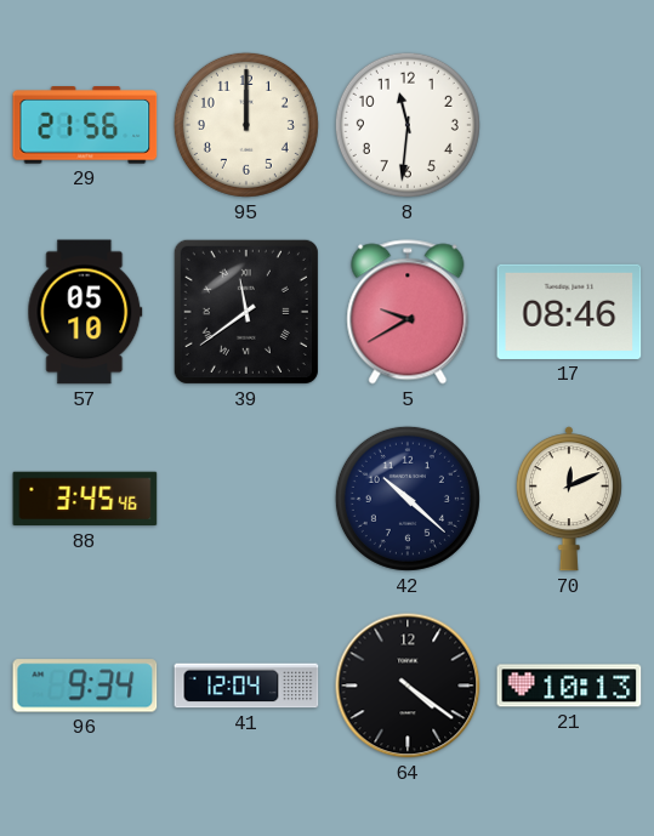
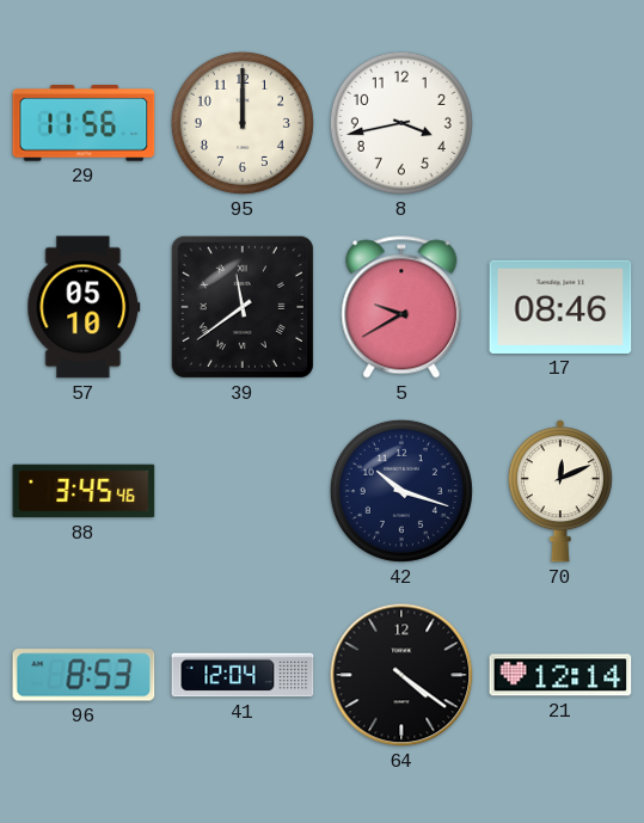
29: 21:56 -> 11:56 (84, 123)
8: 11:31 -> 3:43 (401, 123)
42: 10:22 -> 10:18 (401, 491)
96: 9:34 -> 8:53 (84, 675)
21: 10:13 -> 12:14 (560, 675)
